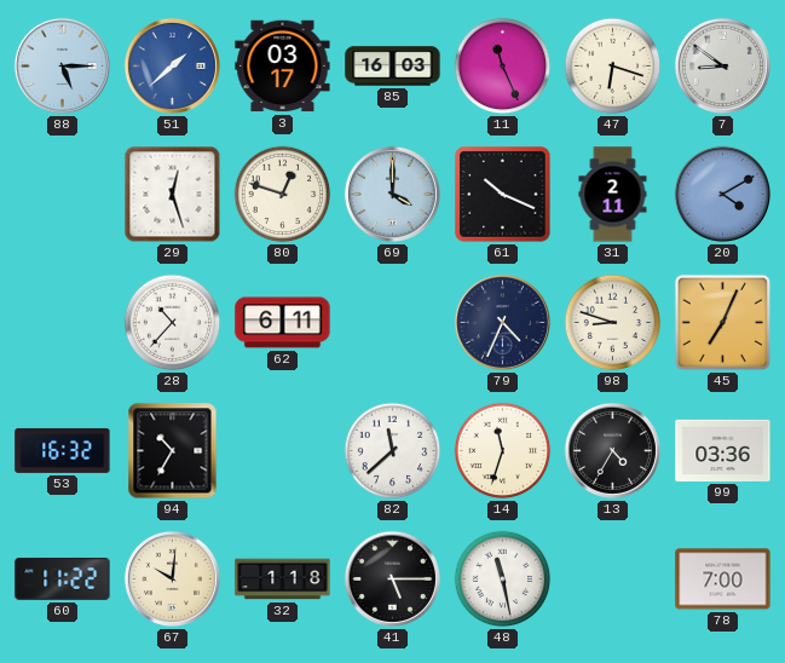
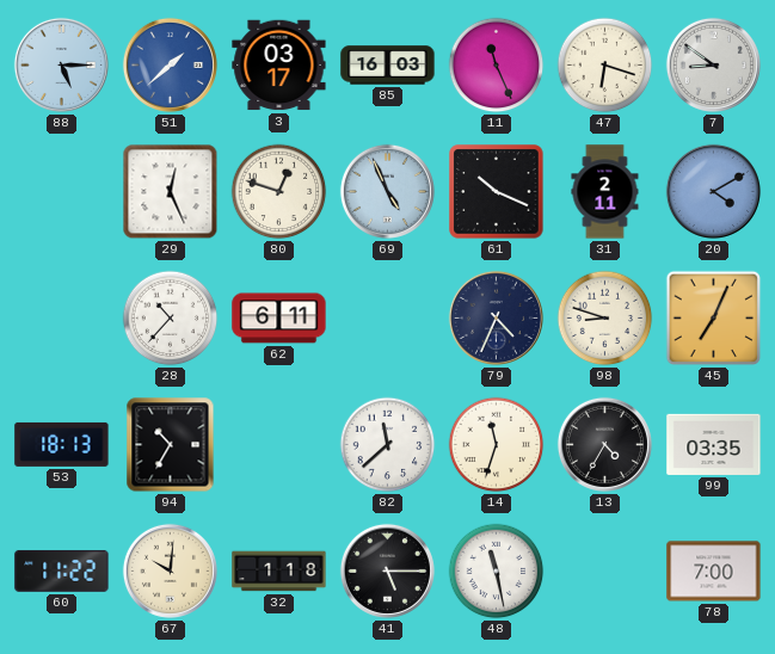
29: 12:27 -> 12:26 (171, 192)
69: 4:00 -> 4:56 (387, 191)
53: 16:32 -> 18:13 (62, 444)
99: 03:36 -> 03:35 (714, 444)
